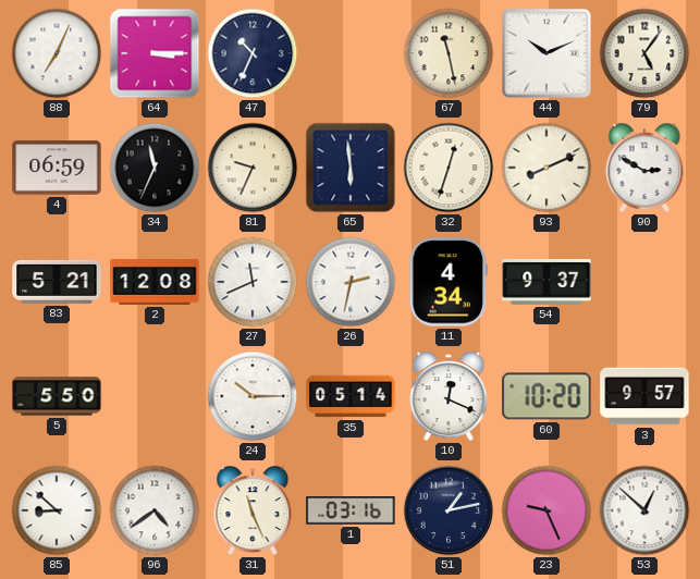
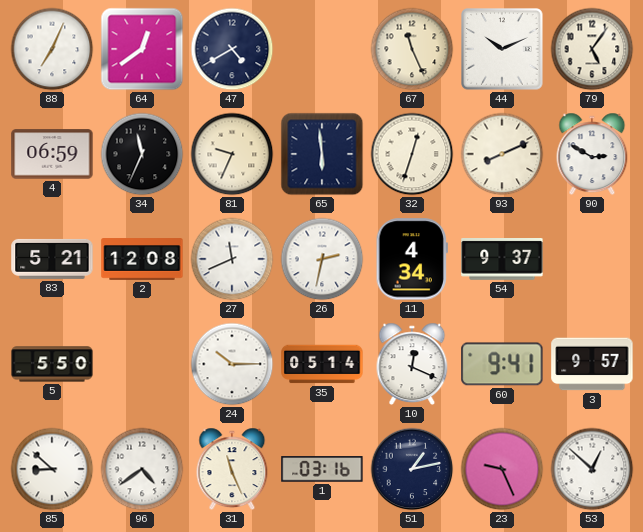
64: 3:15 -> 12:39 (142, 49)
47: 10:34 -> 4:40 (232, 49)
67: 11:28 -> 11:26 (412, 49)
60: 10:20 -> 9:41 (502, 364)
